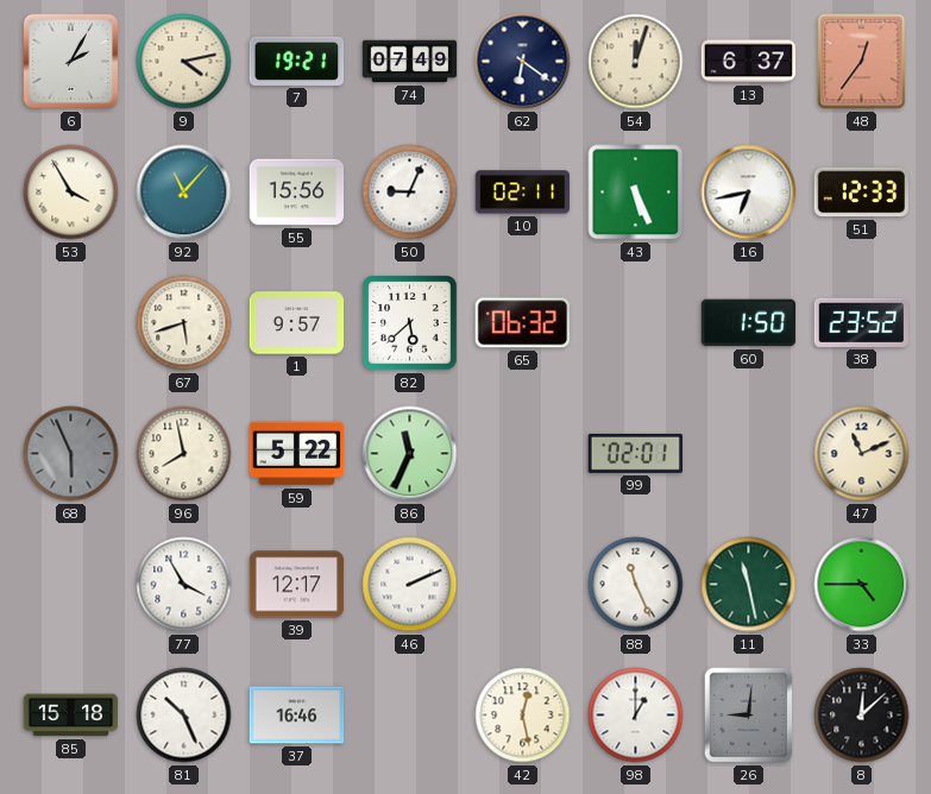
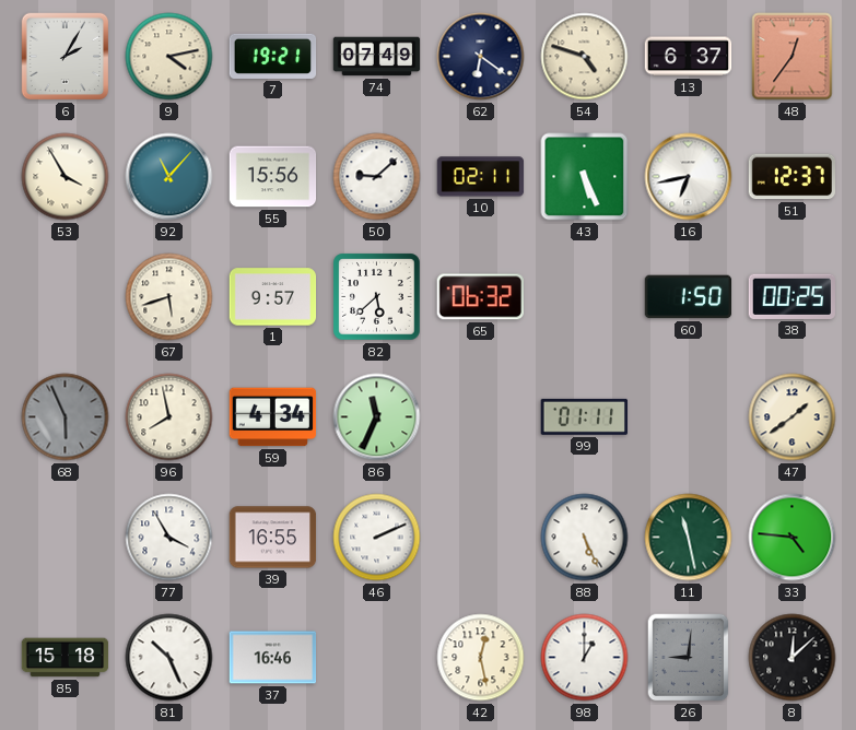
54: 12:03 -> 4:48 (585, 57)
50: 9:04 -> 9:08 (377, 177)
51: 12:33 -> 12:37 (791, 177)
38: 23:52 -> 00:25 (791, 296)
59: 5:22 -> 4:34 (273, 417)
99: 02:01 -> 01:11 (584, 416)
47: 11:11 -> 1:39 (793, 417)
39: 12:17 -> 16:55 (273, 538)
88: 11:26 -> 5:26 (585, 538)
33: 4:45 -> 4:46 (793, 538)
